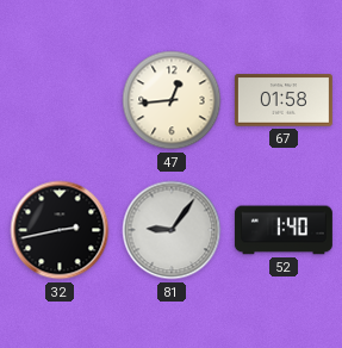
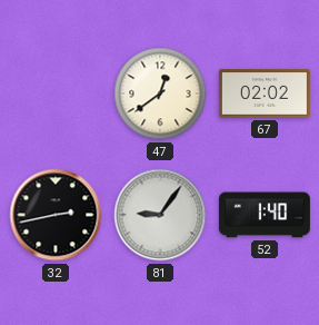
47: 12:44 -> 12:39 (160, 93)
67: 01:58 -> 02:02 (265, 93)
